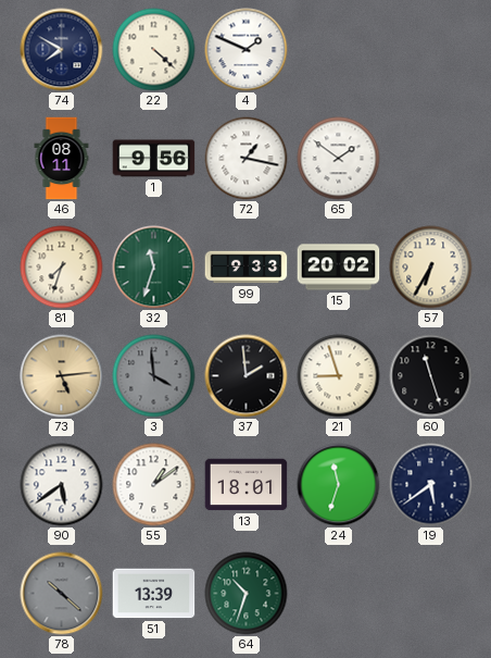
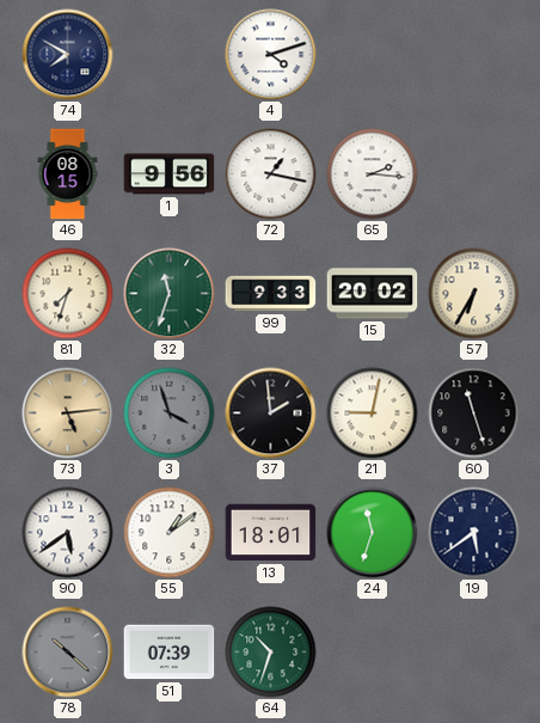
22: 4:22 -> none (154, 50)
4: 1:49 -> 4:12 (271, 55)
46: 08:11 -> 08:15 (68, 174)
65: 1:51 -> 2:16 (373, 174)
3: 3:59 -> 3:57 (170, 413)
21: 8:57 -> 9:02 (373, 413)
51: 13:39 -> 07:39 (170, 652)
